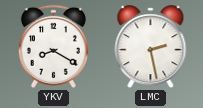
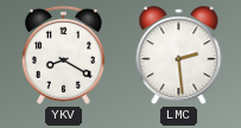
LMC: 2:28 -> 2:29 (179, 56)
